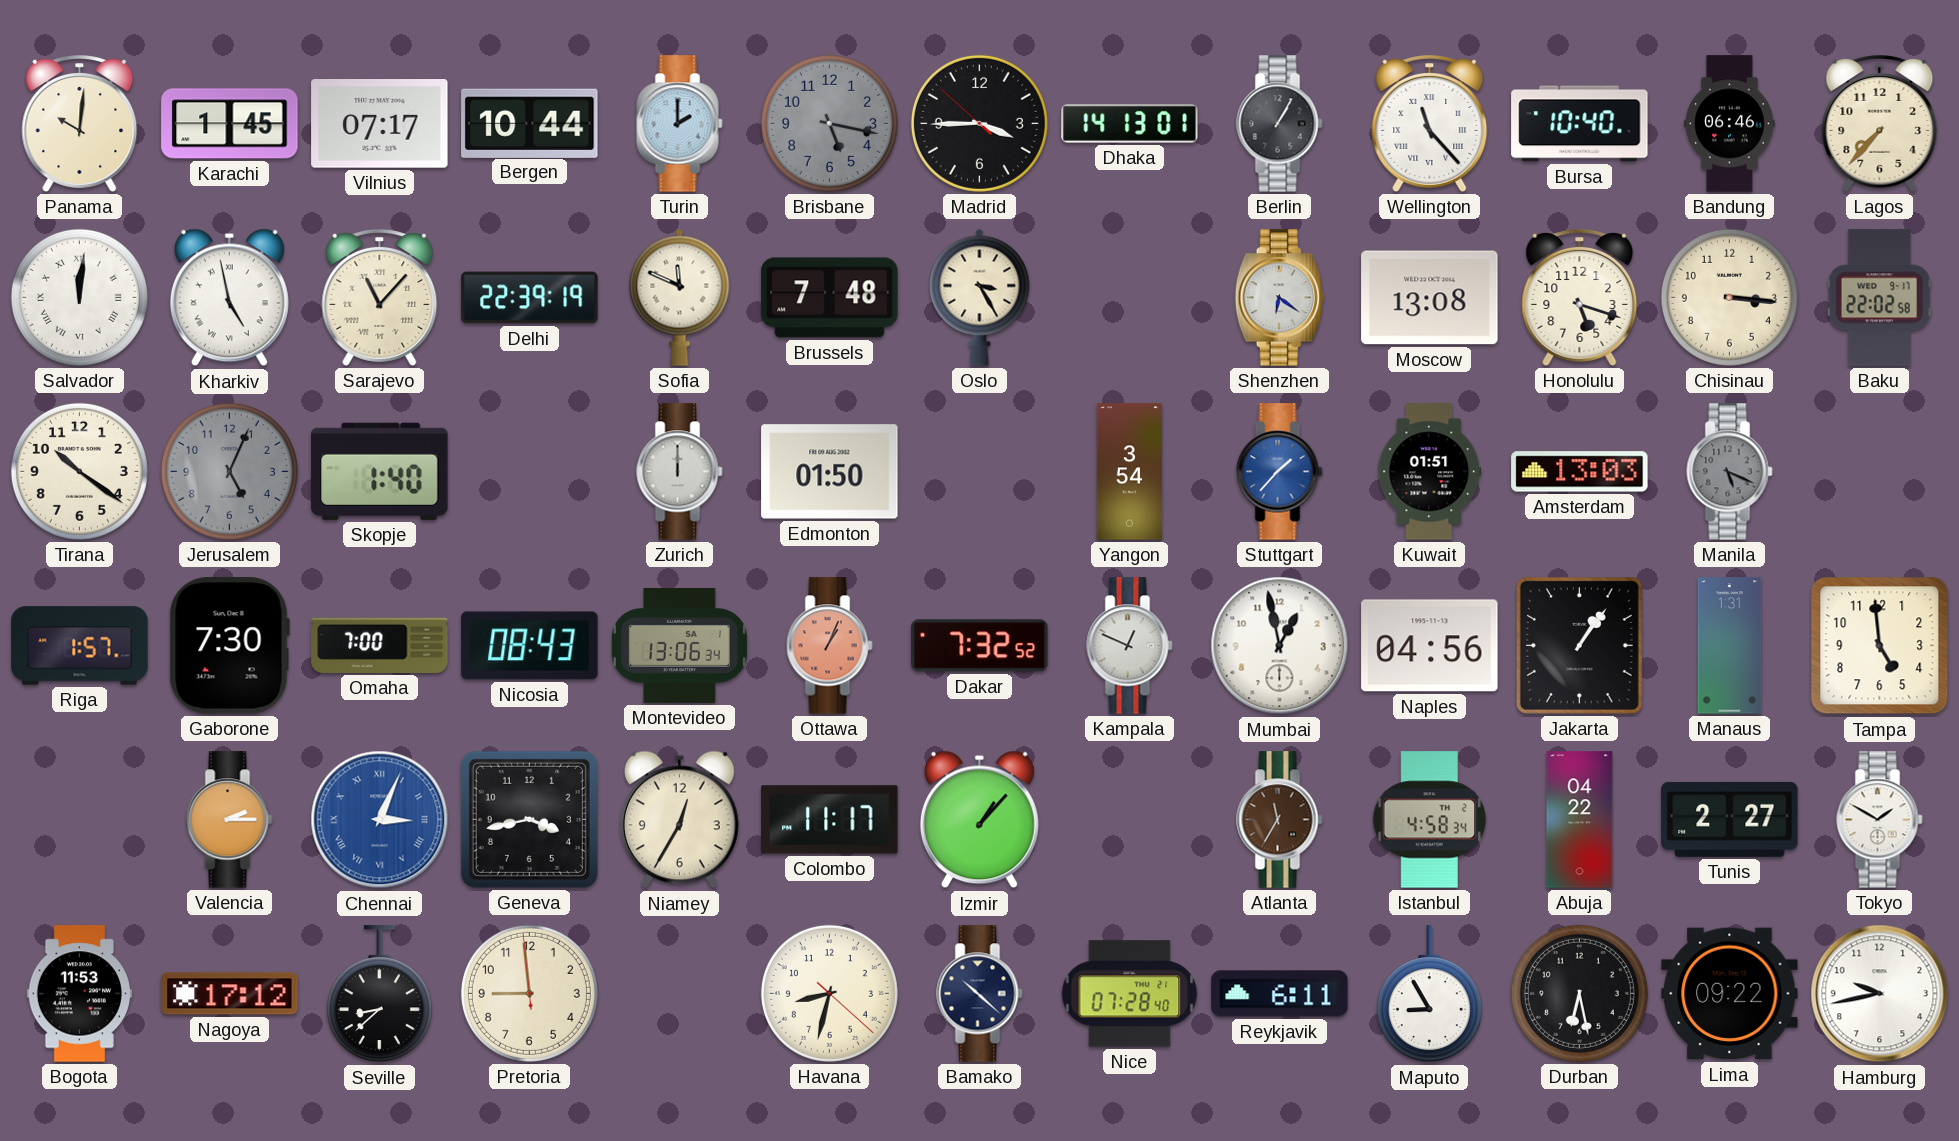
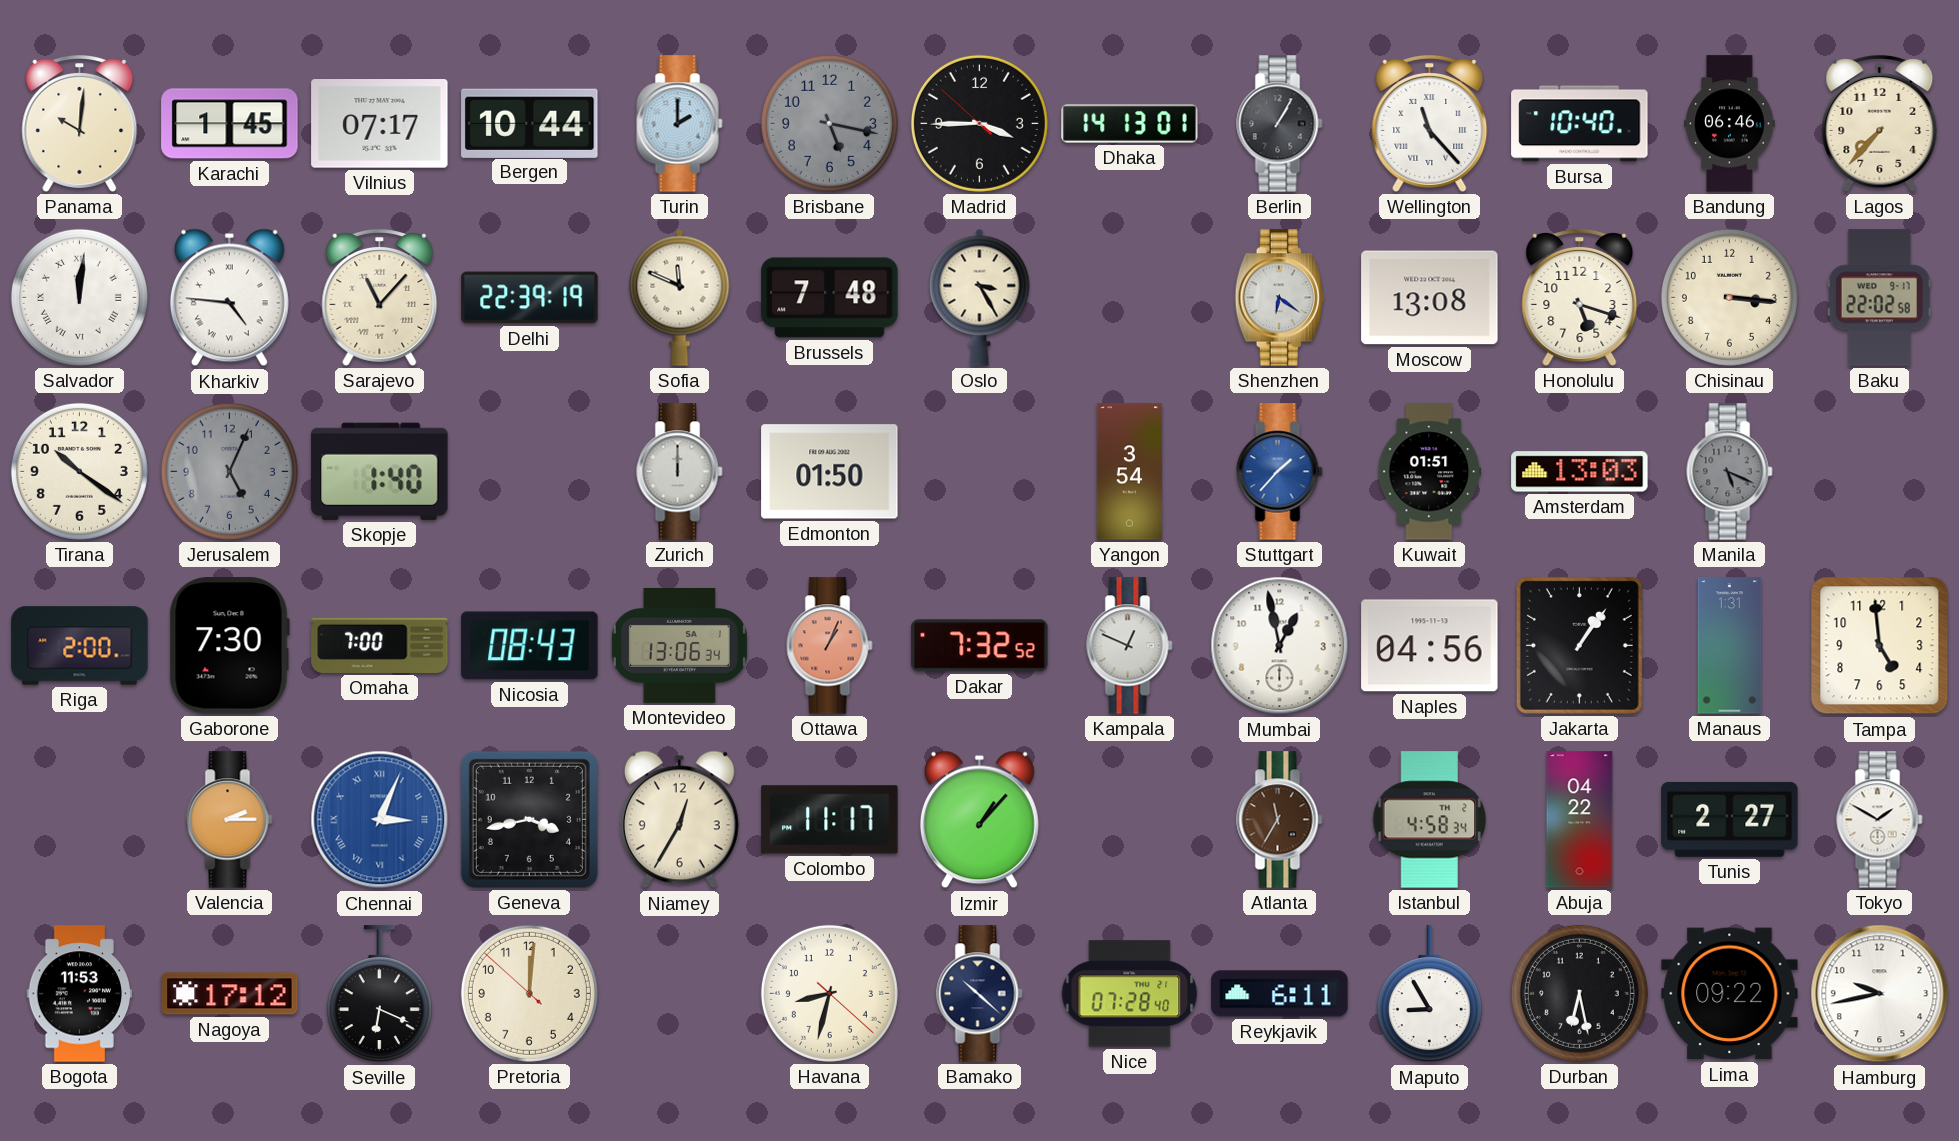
Kharkiv: 4:58 -> 4:46 (229, 298)
Riga: 1:57 -> 2:00 (80, 646)
Seville: 8:38 -> 6:19 (379, 994)
Pretoria: 8:58 -> 12:00 (529, 993)
